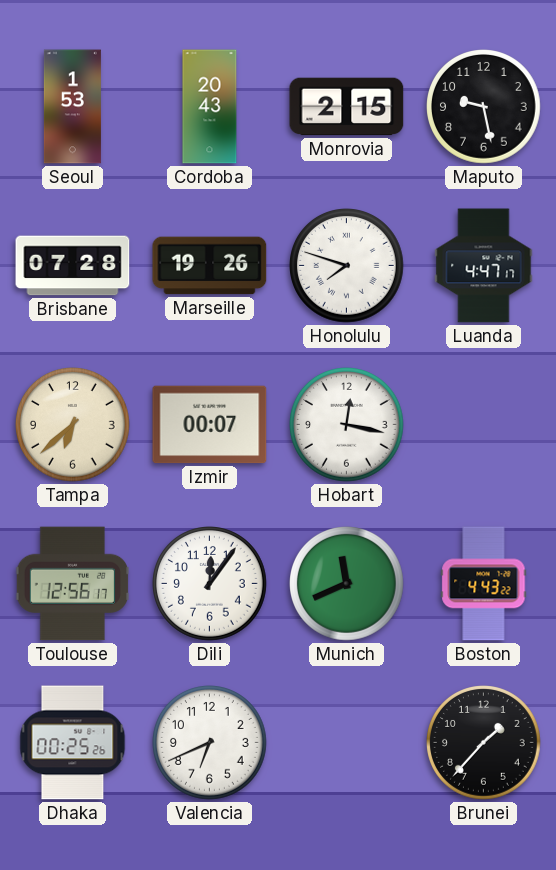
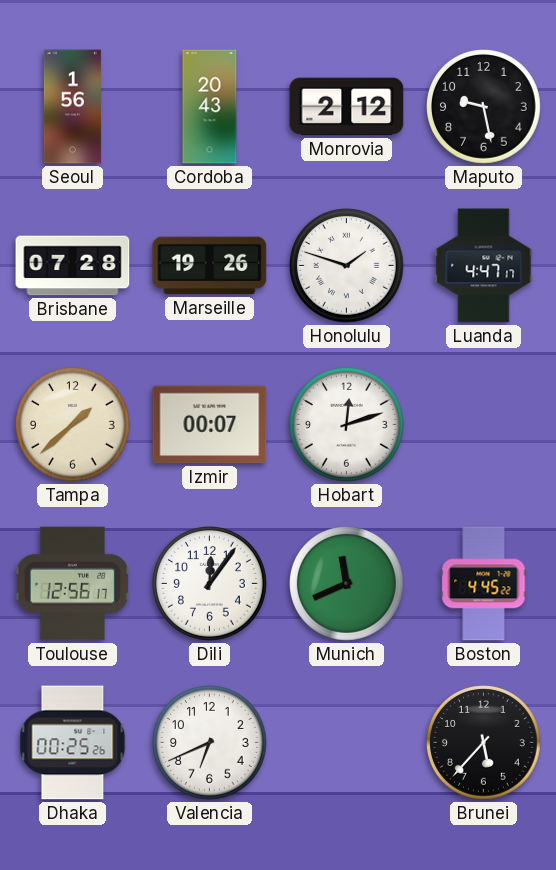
Seoul: 1:53 -> 1:56 (72, 107)
Monrovia: 2:15 -> 2:12 (347, 107)
Honolulu: 7:48 -> 1:48 (347, 266)
Tampa: 6:38 -> 1:38 (73, 425)
Hobart: 12:17 -> 12:12 (347, 425)
Boston: 4:43 -> 4:45 (484, 584)
Brunei: 1:37 -> 5:37 (484, 743)
